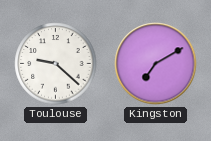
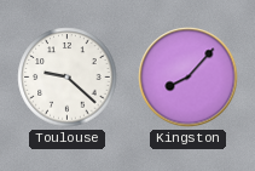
Kingston: 7:10 -> 8:07 (189, 78)
